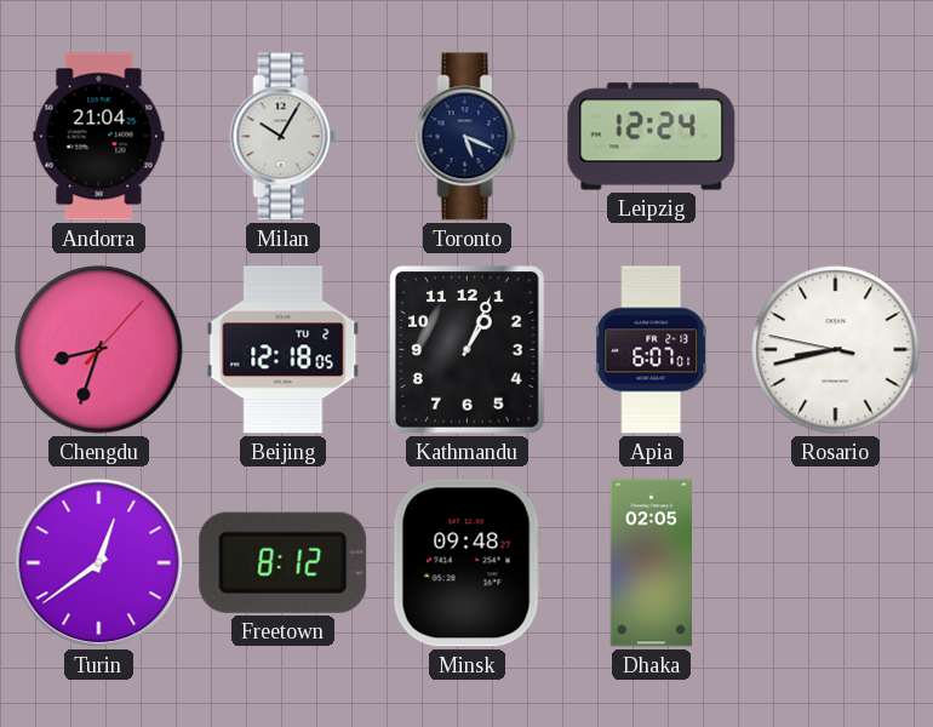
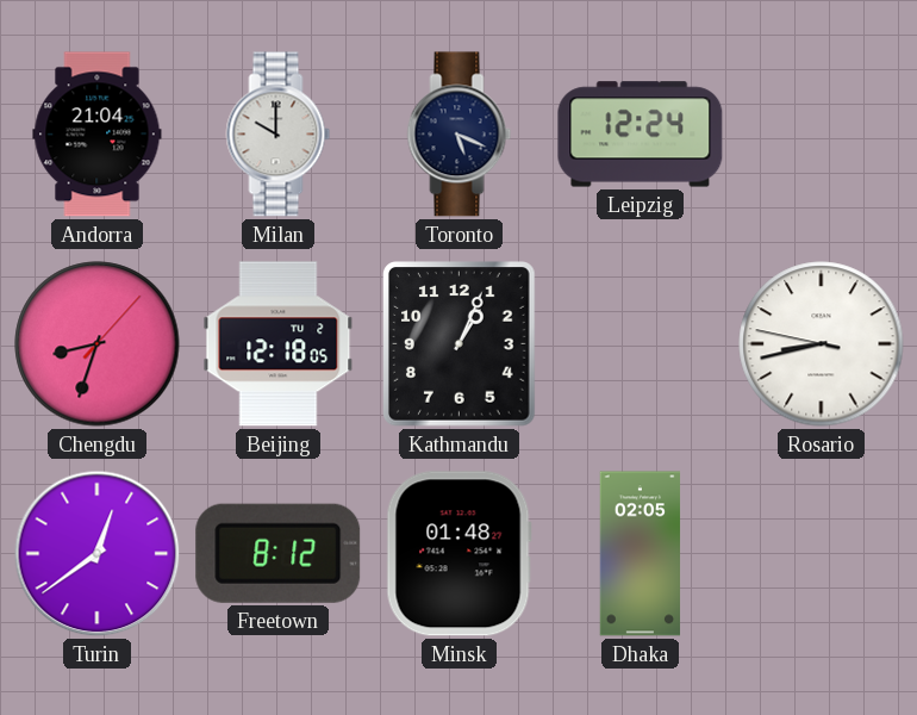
Milan: 10:05 -> 10:00 (279, 135)
Apia: 6:07 -> none (652, 350)
Minsk: 09:48 -> 01:48 (458, 554)
